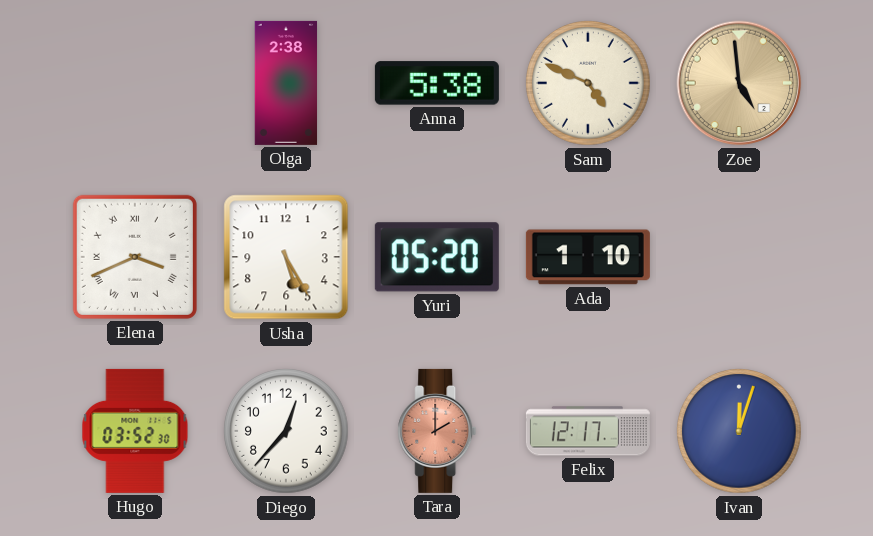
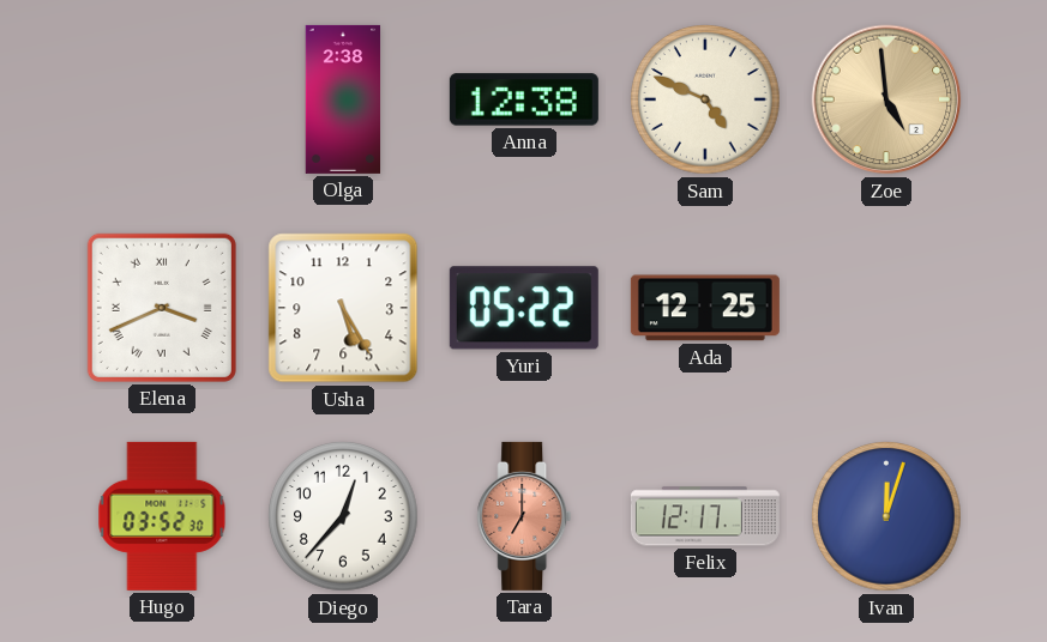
Anna: 5:38 -> 12:38 (524, 99)
Yuri: 05:20 -> 05:22 (524, 308)
Ada: 1:10 -> 12:25 (705, 308)
Tara: 2:00 -> 7:00 (524, 516)
